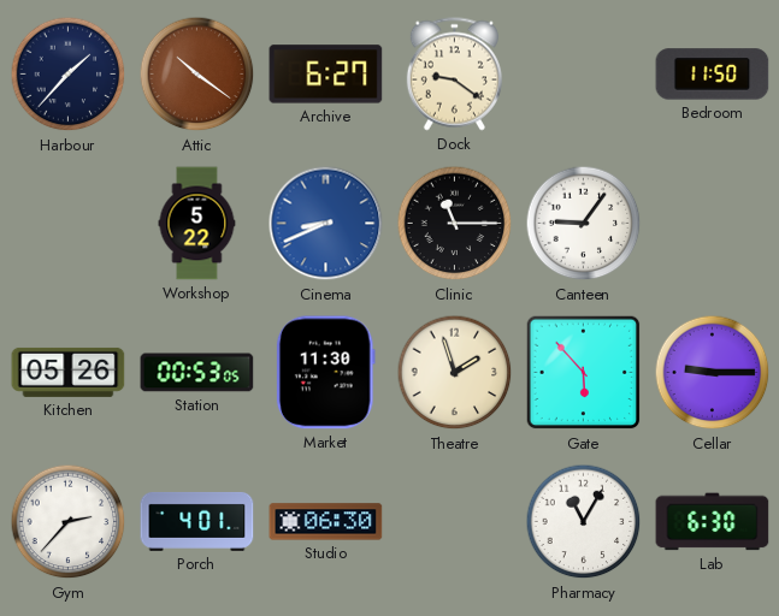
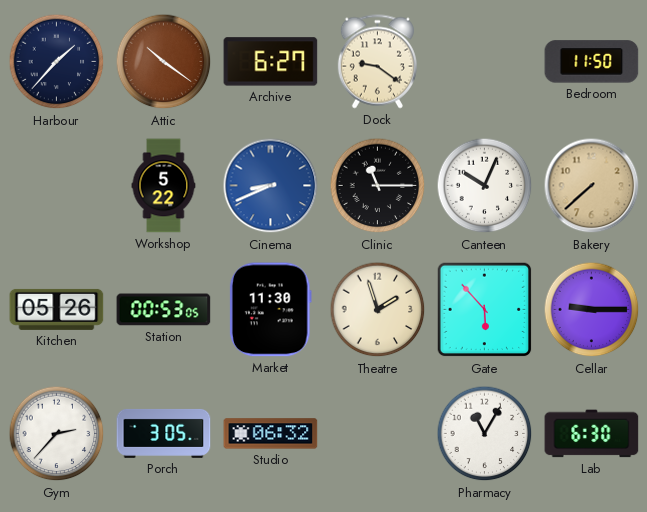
Canteen: 9:06 -> 10:04 (485, 186)
Bakery: none -> 7:38 (592, 186)
Porch: 4:01 -> 3:05 (164, 433)
Studio: 06:30 -> 06:32 (271, 434)
